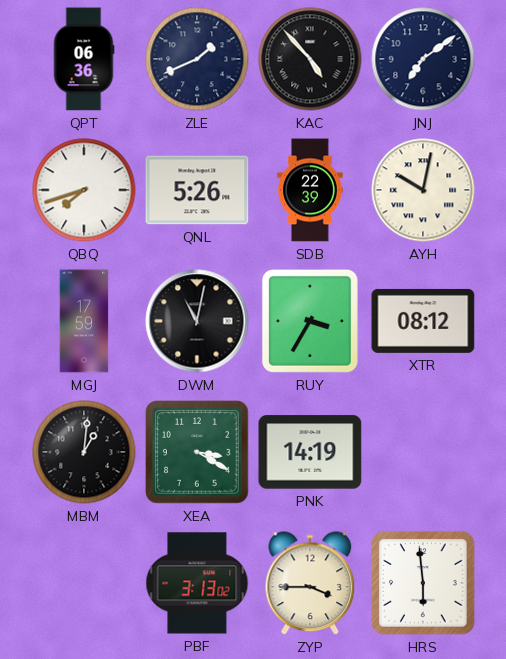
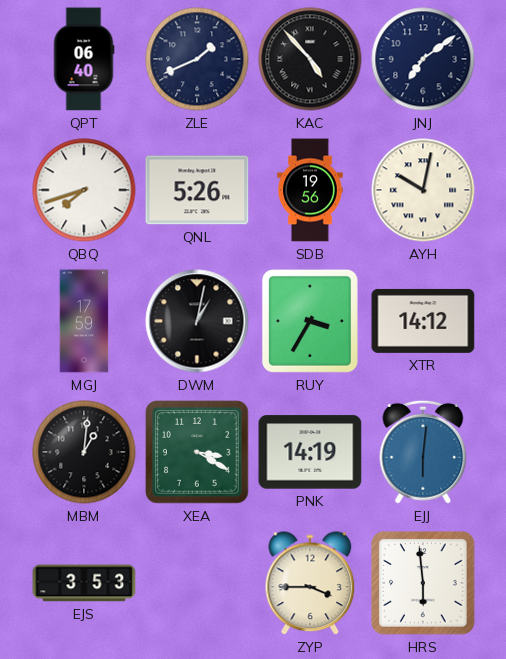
QPT: 06:36 -> 06:40 (84, 59)
SDB: 22:39 -> 19:56 (310, 190)
DWM: 11:02 -> 1:02 (197, 321)
XTR: 08:12 -> 14:12 (423, 321)
EJJ: none -> 6:01 (423, 452)
EJS: none -> 3:53 (84, 583)
PBF: 3:13 -> none (197, 583)
